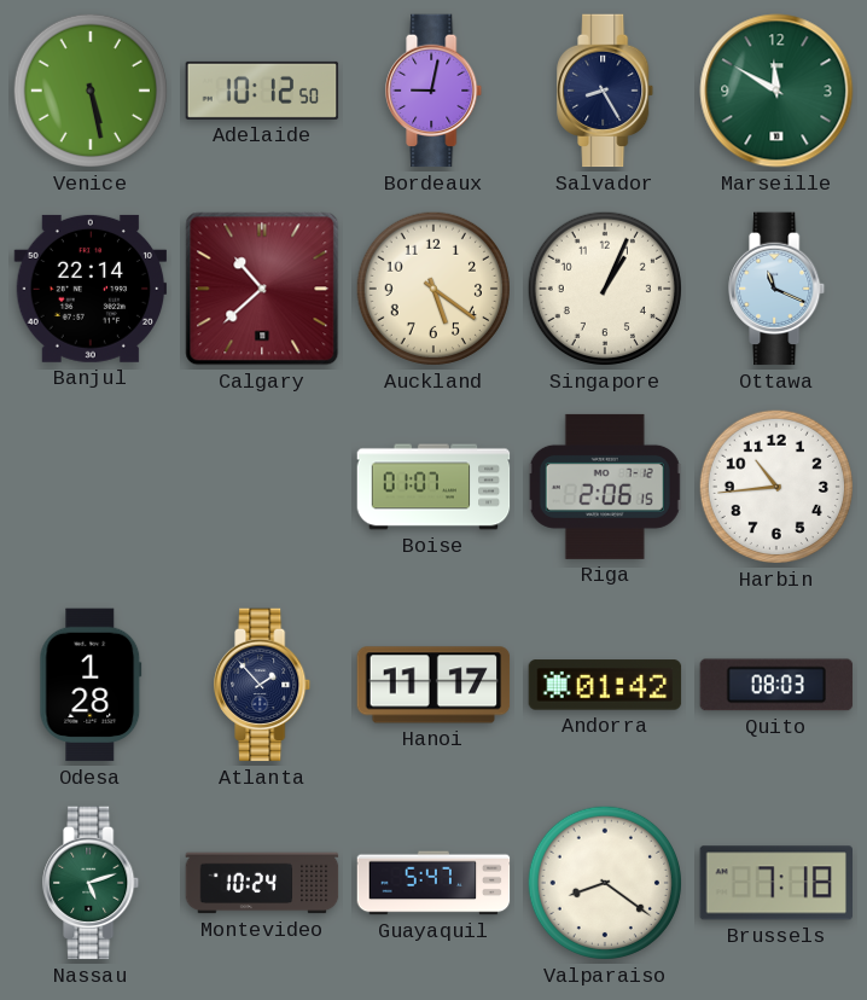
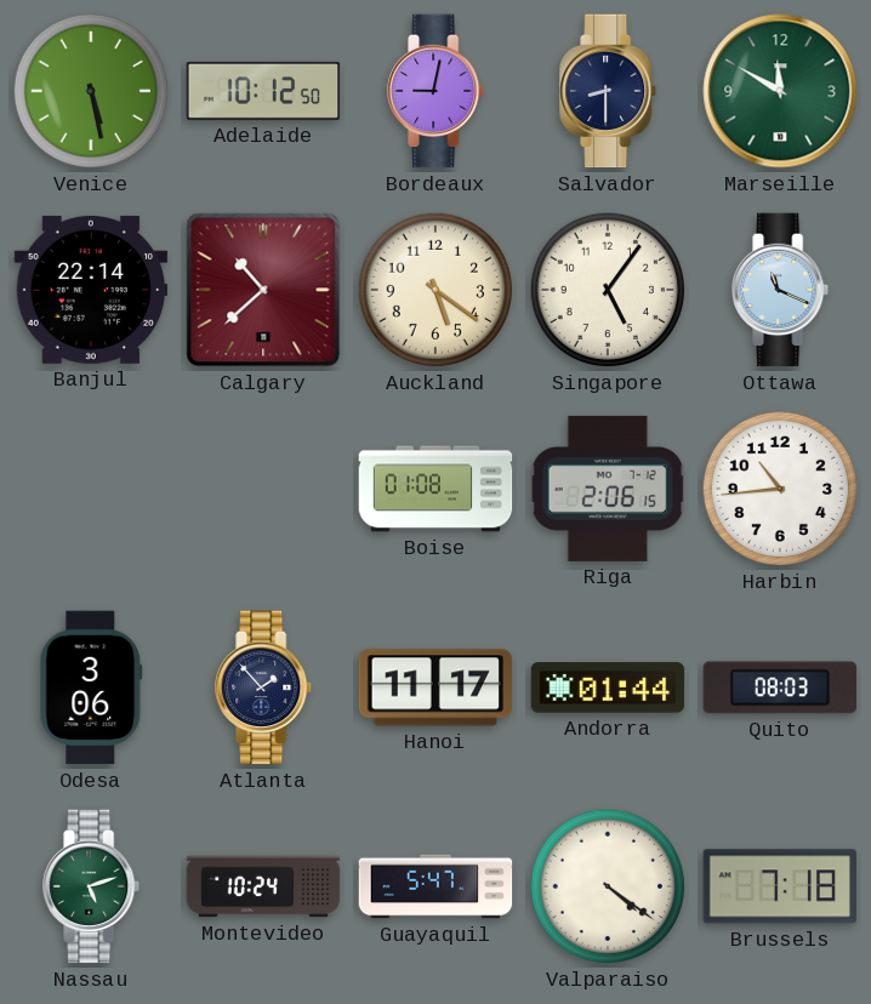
Salvador: 8:25 -> 8:30 (609, 91)
Singapore: 1:04 -> 5:06 (608, 290)
Boise: 01:07 -> 01:08 (435, 489)
Odesa: 1:28 -> 3:06 (91, 688)
Andorra: 01:42 -> 01:44 (608, 688)
Valparaiso: 8:21 -> 4:21 (608, 886)
